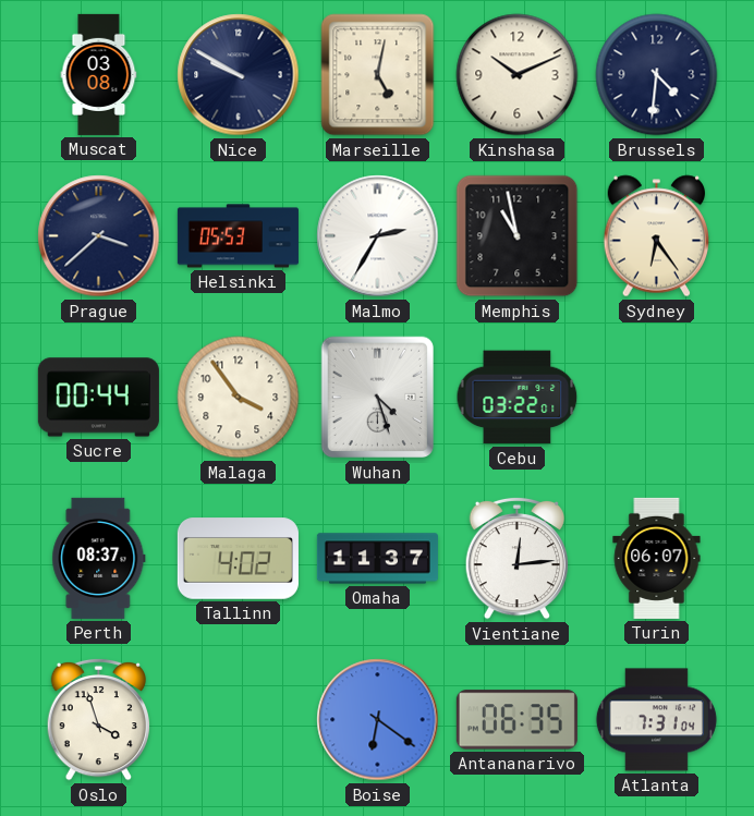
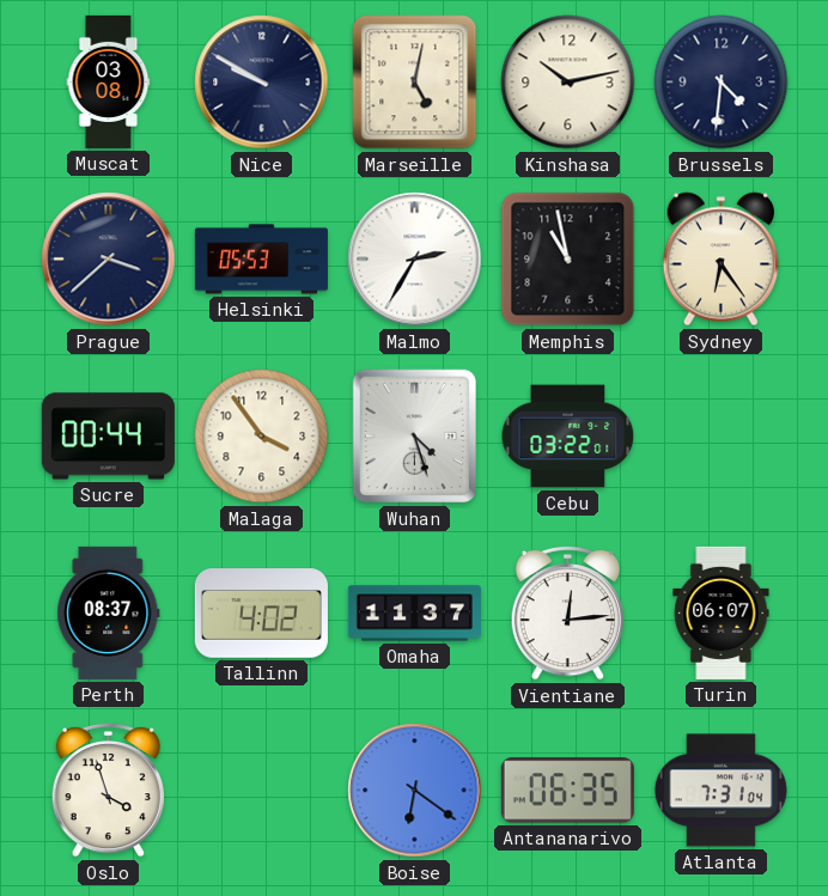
Kinshasa: 10:11 -> 10:13 (568, 83)
